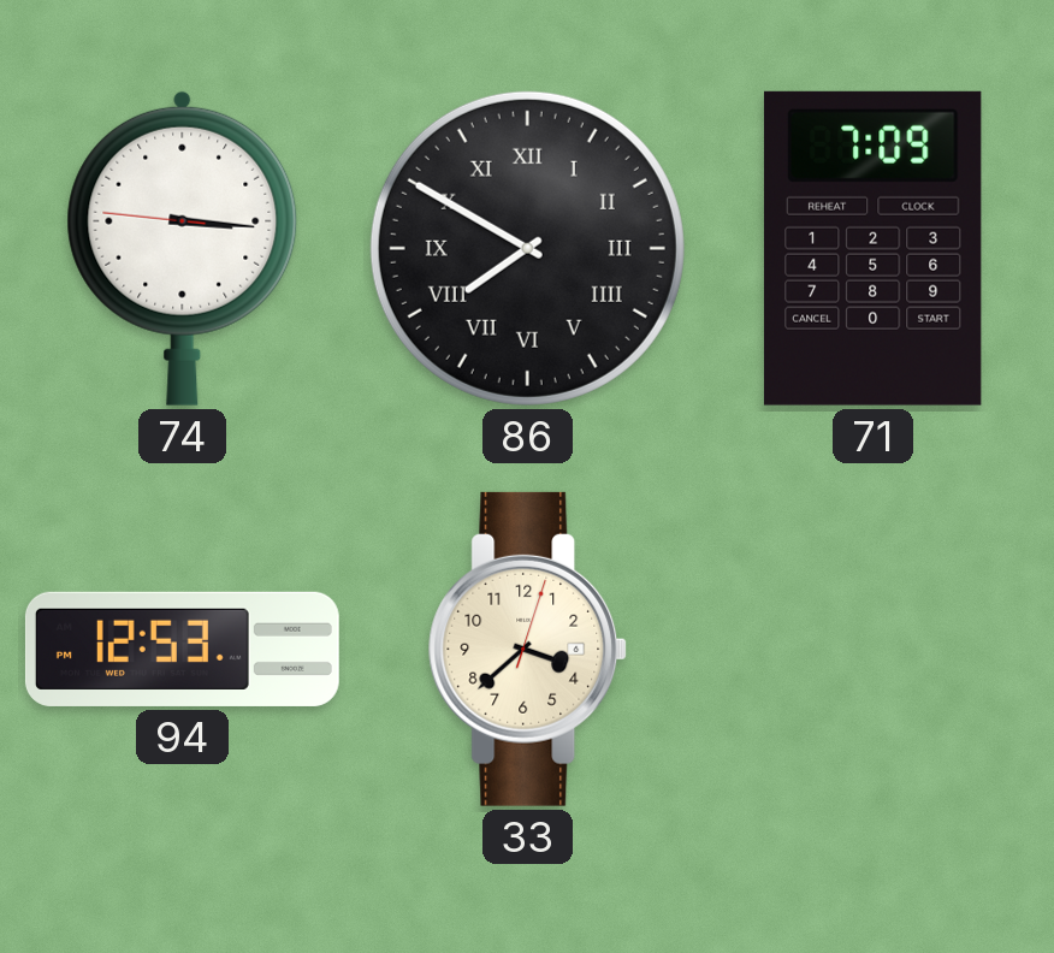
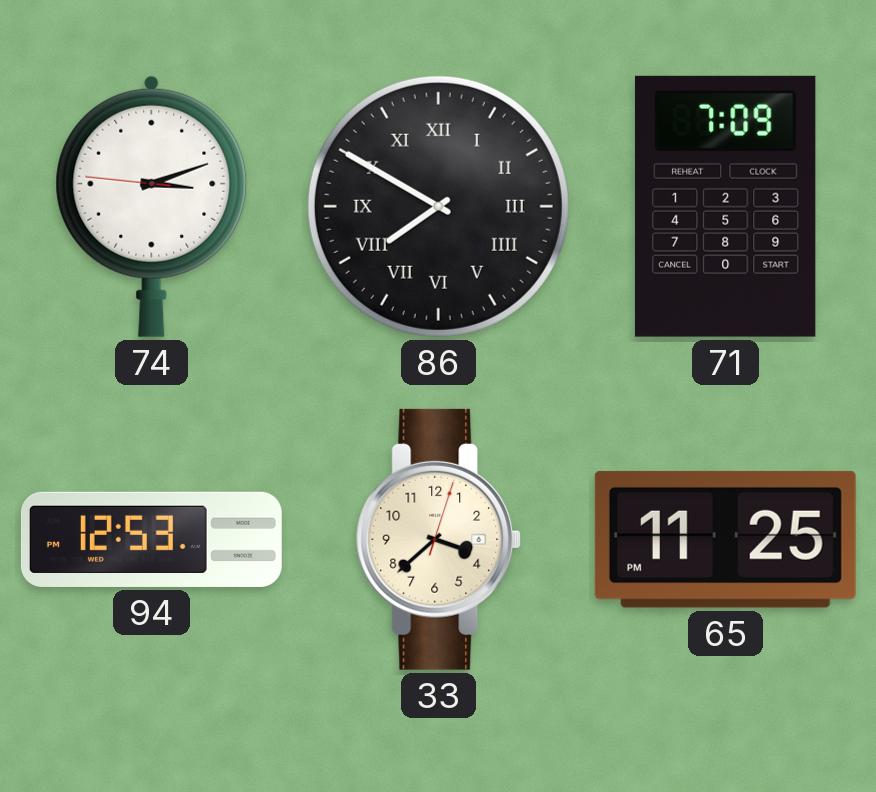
74: 3:15 -> 3:11 (152, 206)
65: none -> 11:25 (725, 539)
